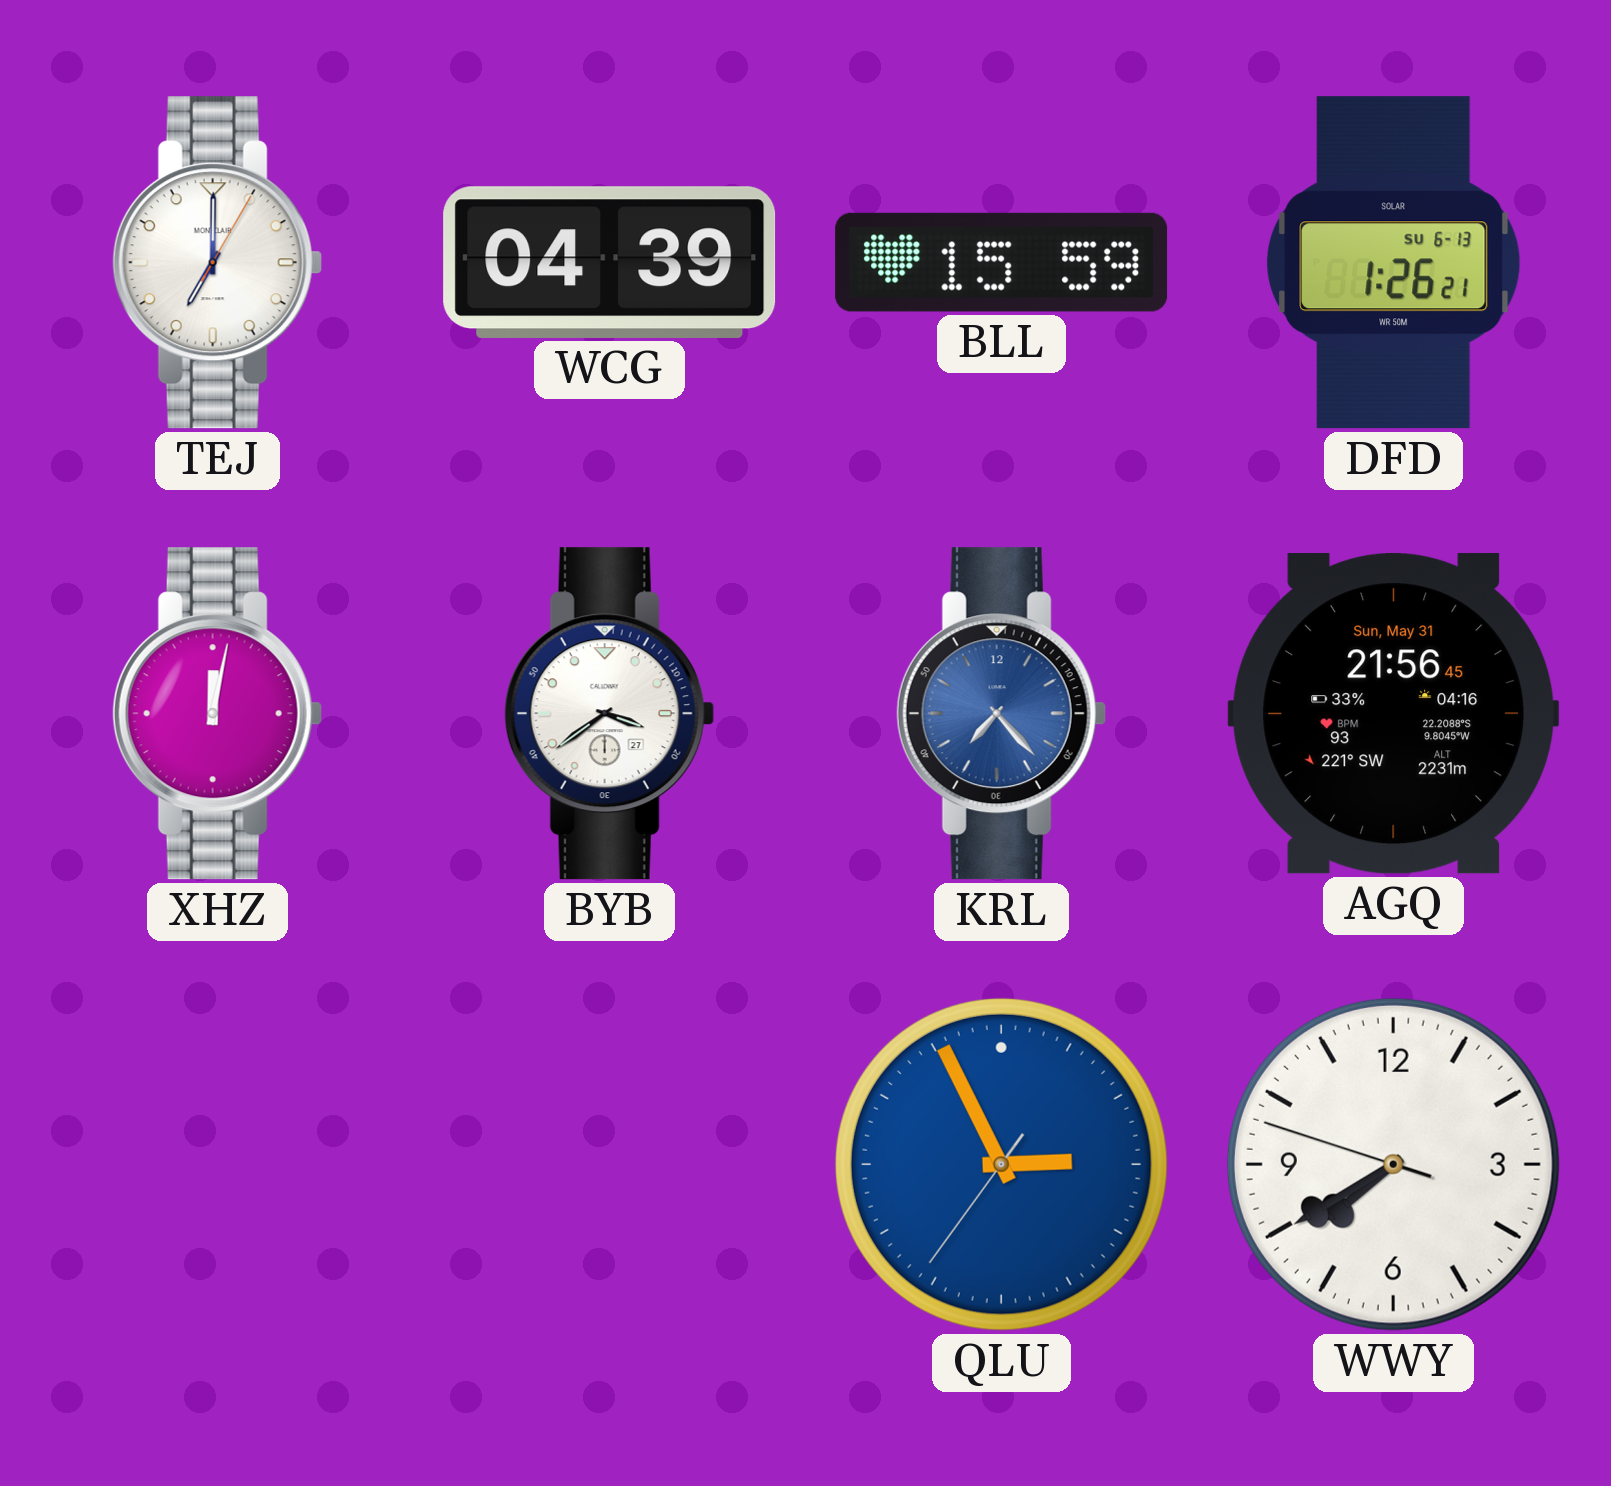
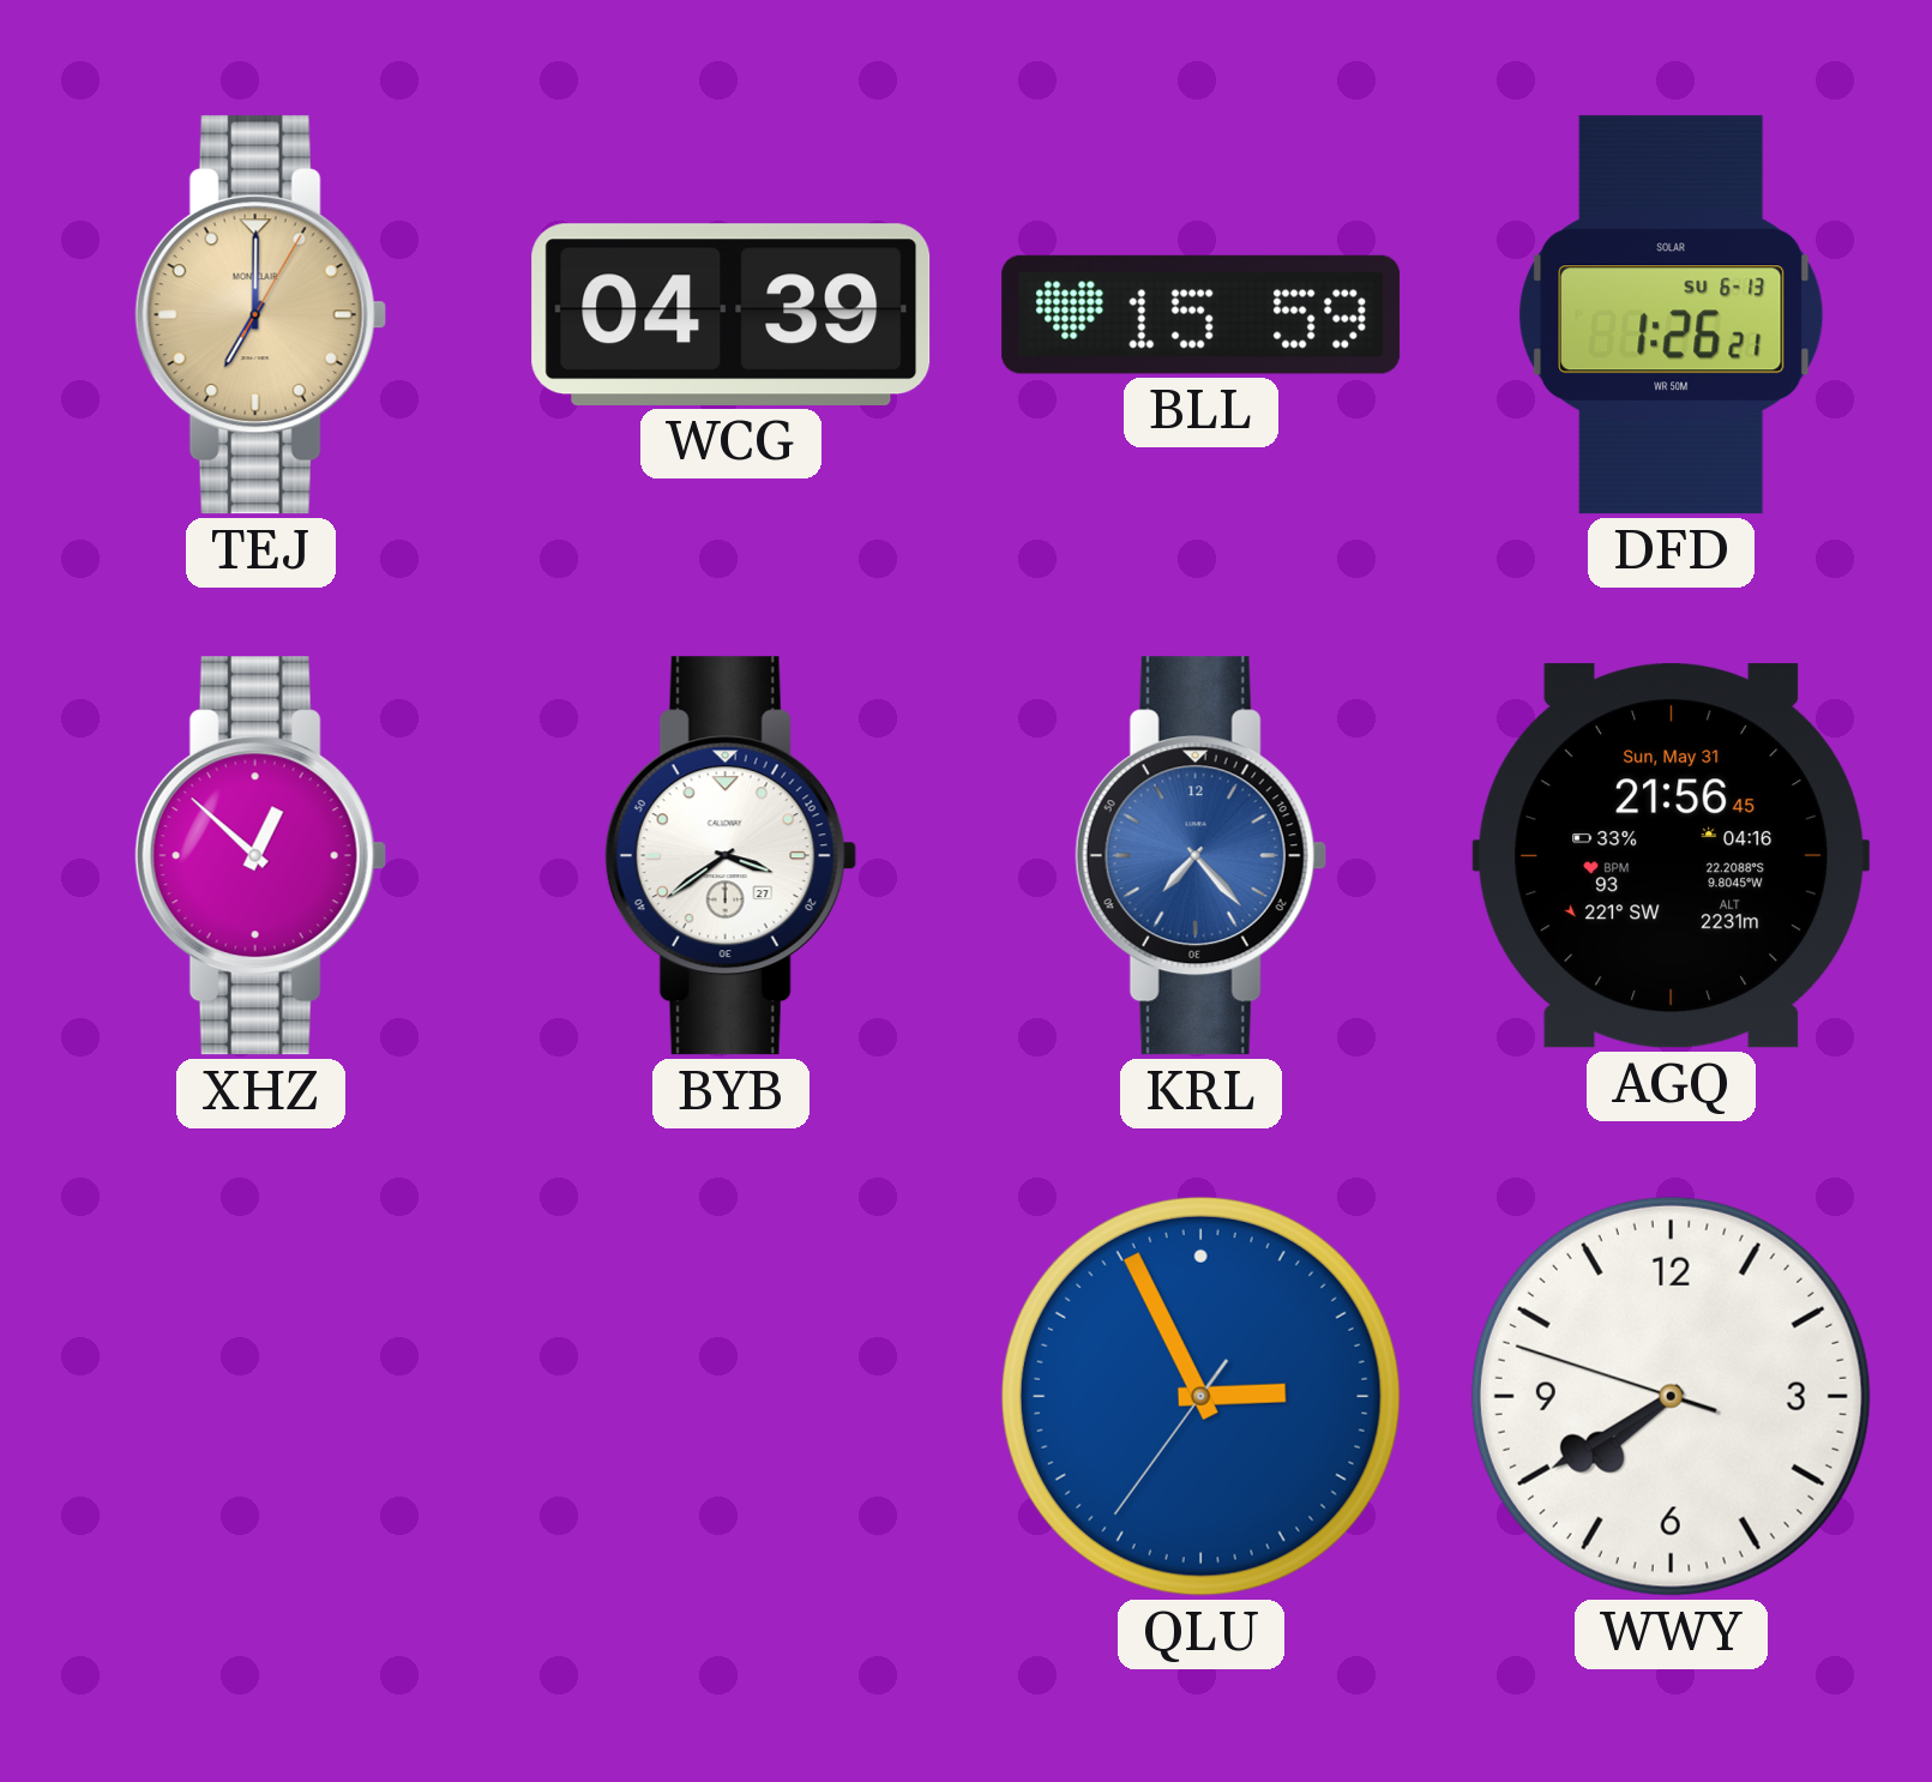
TEJ dial: white -> champagne (260, 315)
XHZ: 12:02 -> 12:52 (260, 856)
